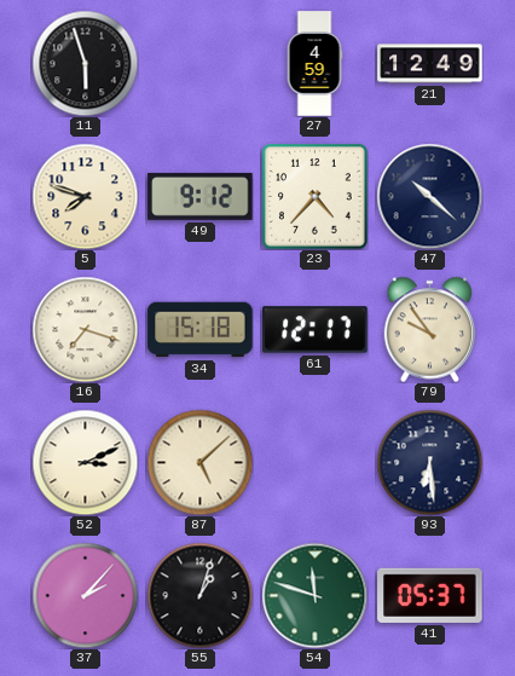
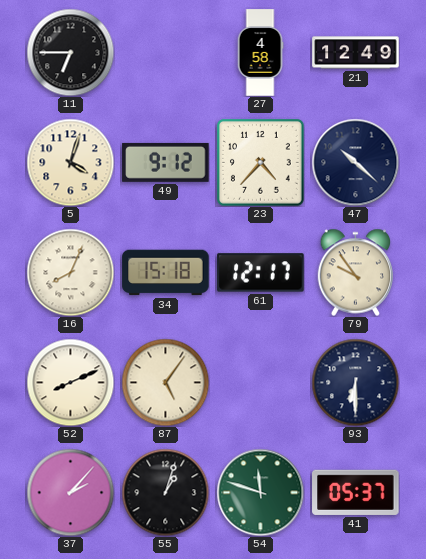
11: 5:57 -> 6:45 (70, 52)
27: 4:59 -> 4:58 (260, 53)
5: 7:48 -> 4:03 (70, 162)
16: 7:18 -> 8:04 (70, 272)
52: 3:11 -> 8:11 (70, 382)
87: 5:08 -> 5:06 (165, 382)
93: 6:29 -> 6:30 (355, 382)
